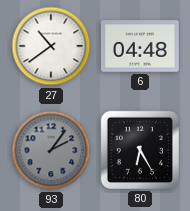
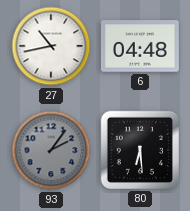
27: 10:39 -> 10:43 (51, 46)
80: 6:25 -> 6:29 (140, 150)
